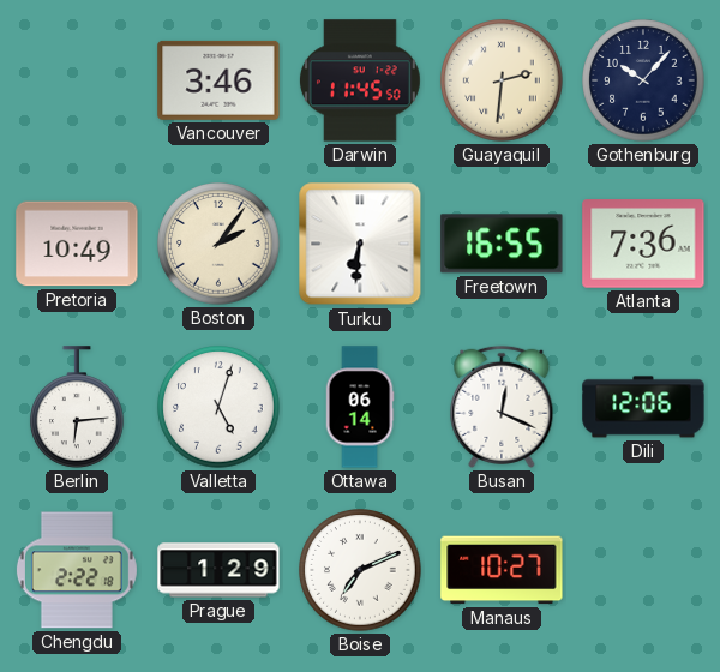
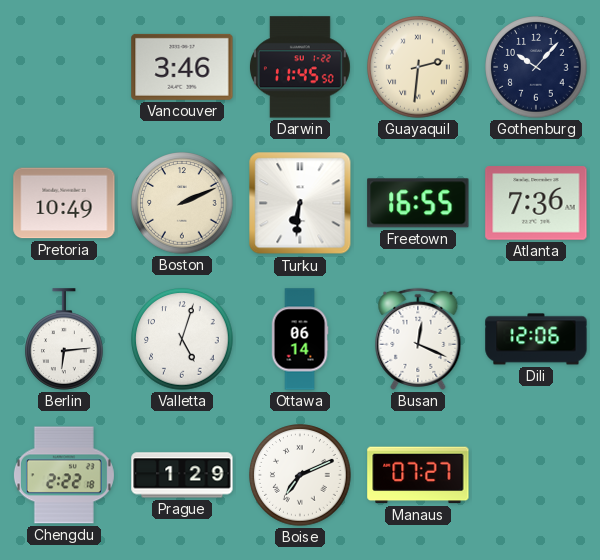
Boston: 2:06 -> 2:11 (182, 203)
Manaus: 10:27 -> 07:27 (418, 475)
